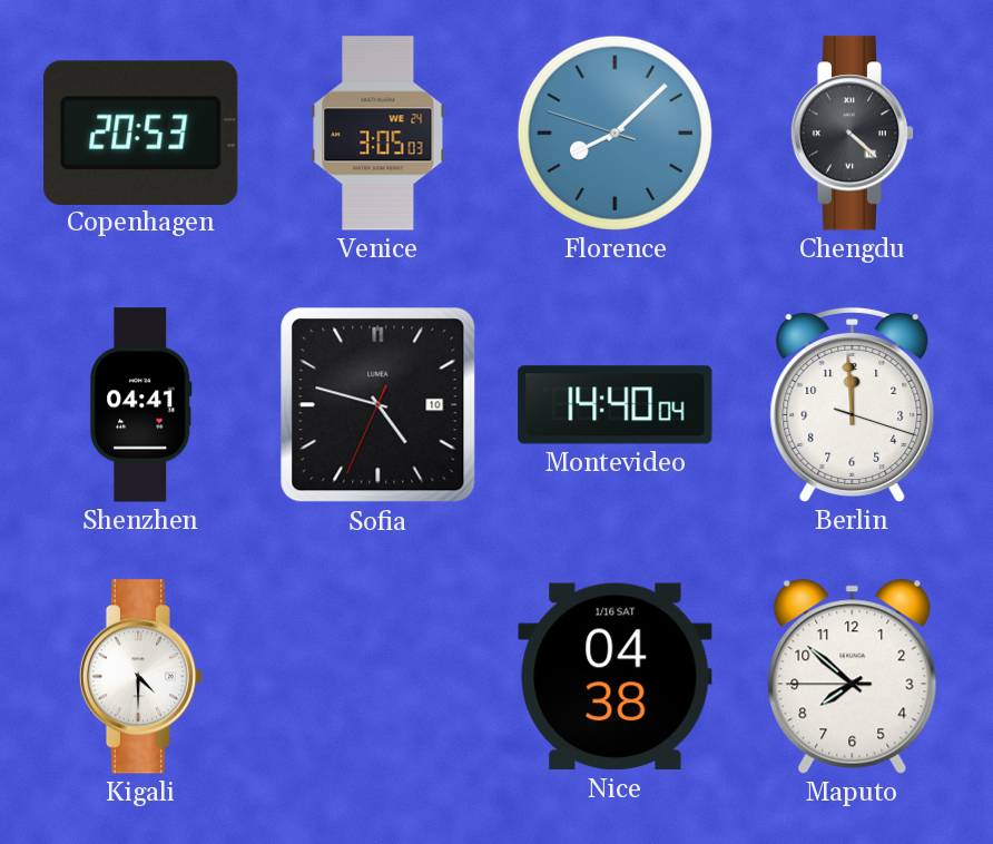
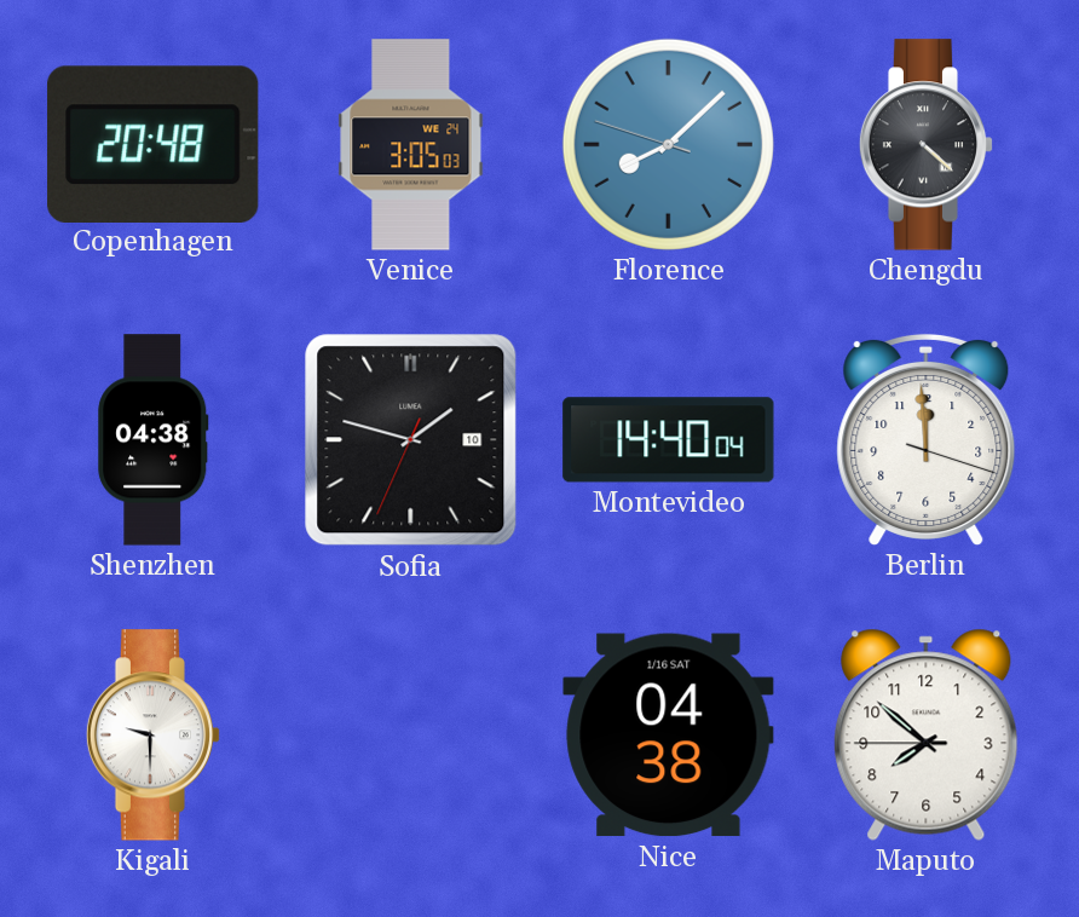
Copenhagen: 20:53 -> 20:48 (154, 144)
Shenzhen: 04:41 -> 04:38 (154, 440)
Sofia: 4:47 -> 1:47 (411, 440)
Kigali: 4:30 -> 9:30 (154, 736)
